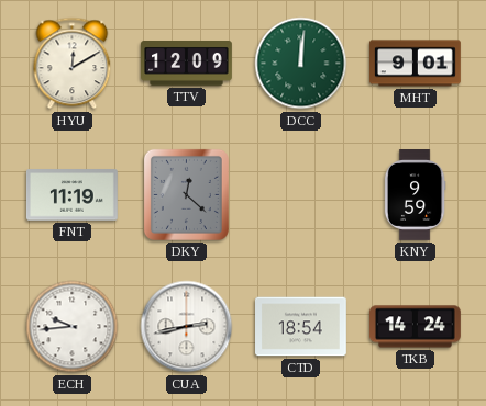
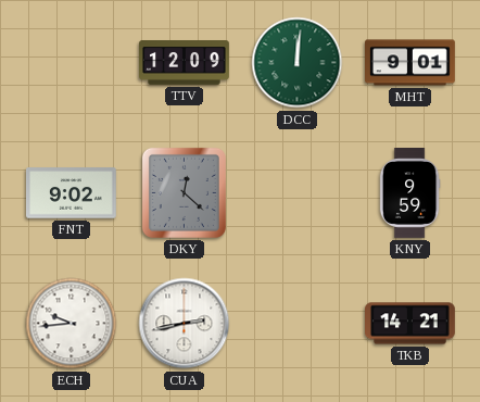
HYU: 12:10 -> none (73, 64)
FNT: 11:19 -> 9:02 (71, 193)
CTD: 18:54 -> none (301, 327)
TKB: 14:24 -> 14:21 (410, 324)
